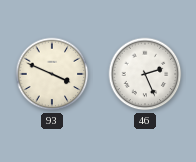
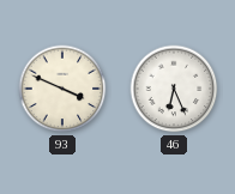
46: 2:26 -> 6:26 (174, 89)
